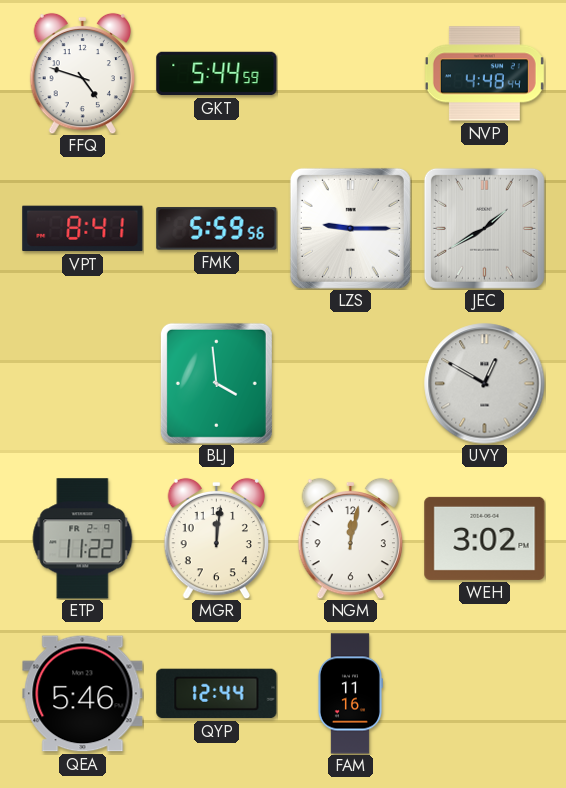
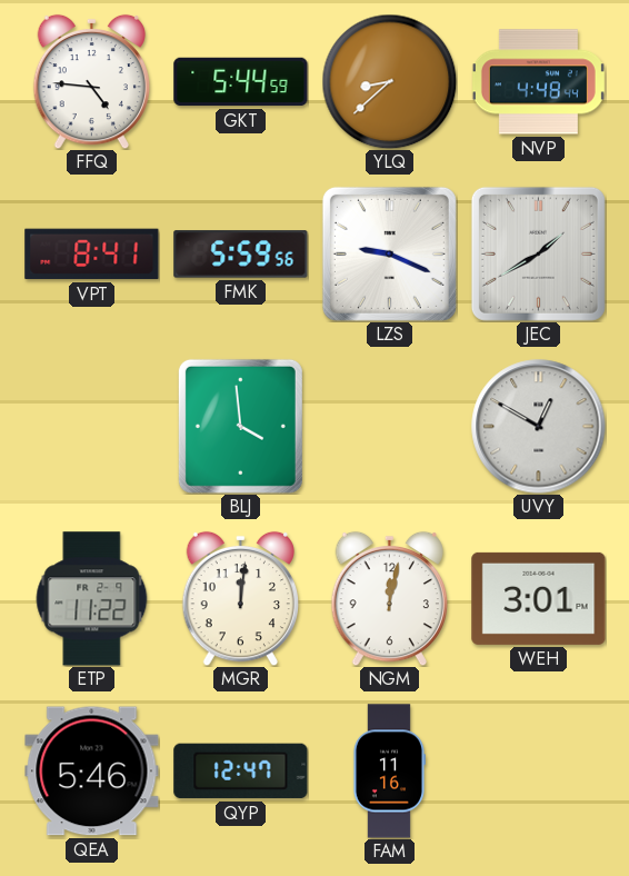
FFQ: 4:48 -> 4:46 (91, 81)
YLQ: none -> 8:38 (389, 81)
LZS: 9:15 -> 9:19 (389, 253)
WEH: 3:02 -> 3:01 (539, 598)
QYP: 12:44 -> 12:47 (241, 772)
